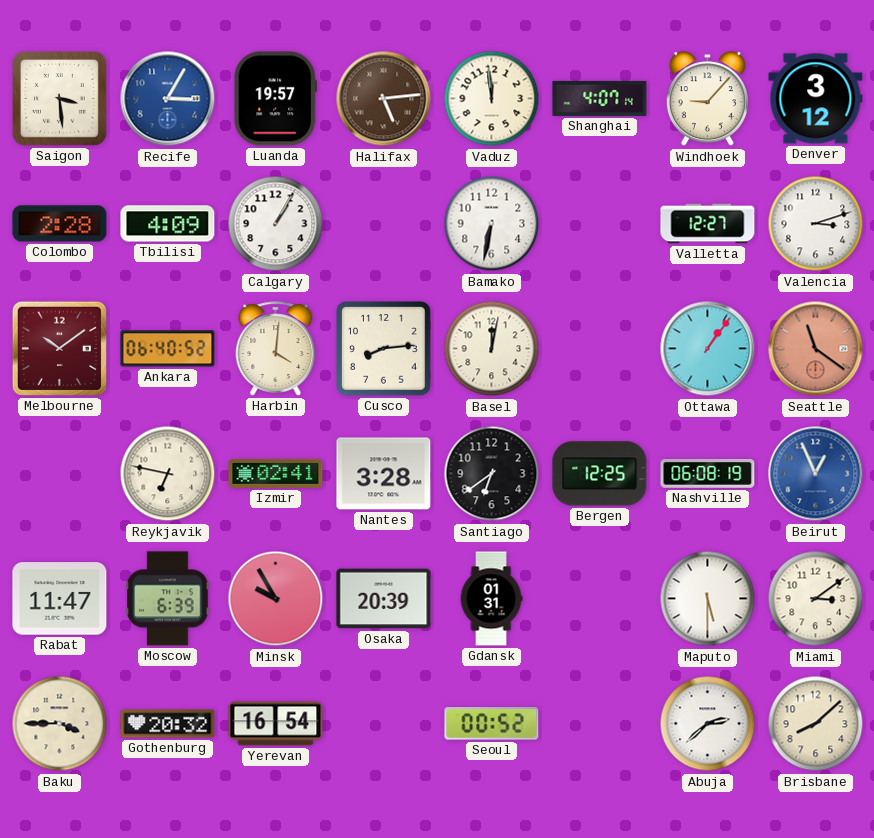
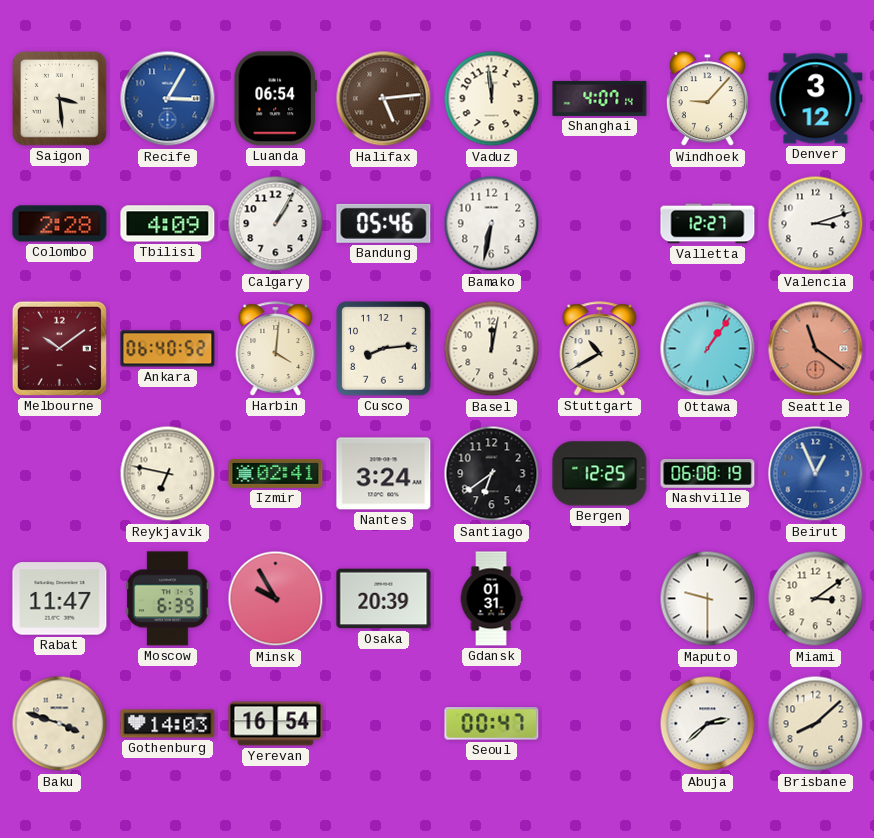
Luanda: 19:57 -> 06:54 (275, 99)
Bandung: none -> 05:46 (384, 223)
Stuttgart: none -> 10:40 (600, 349)
Nantes: 3:28 -> 3:24 (384, 474)
Maputo: 5:30 -> 9:30 (708, 599)
Baku: 3:45 -> 3:48 (60, 724)
Gothenburg: 20:32 -> 14:03 (168, 724)
Seoul: 00:52 -> 00:47 (492, 724)
